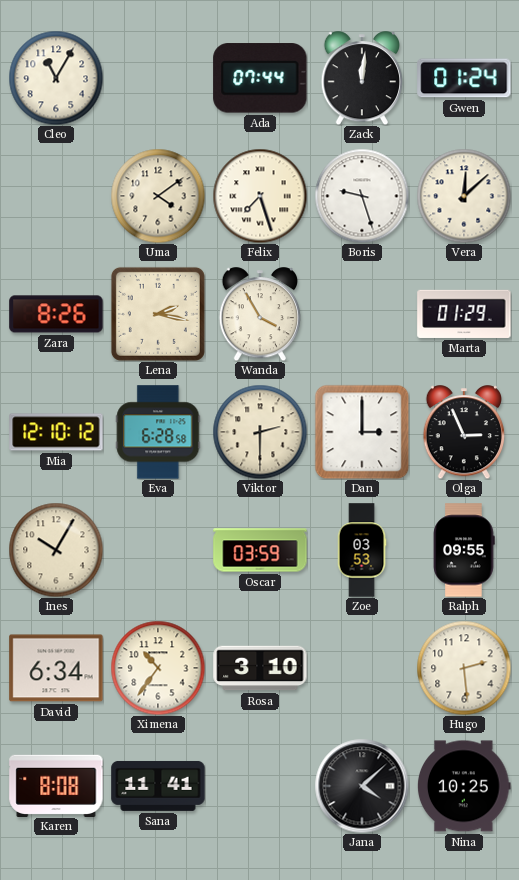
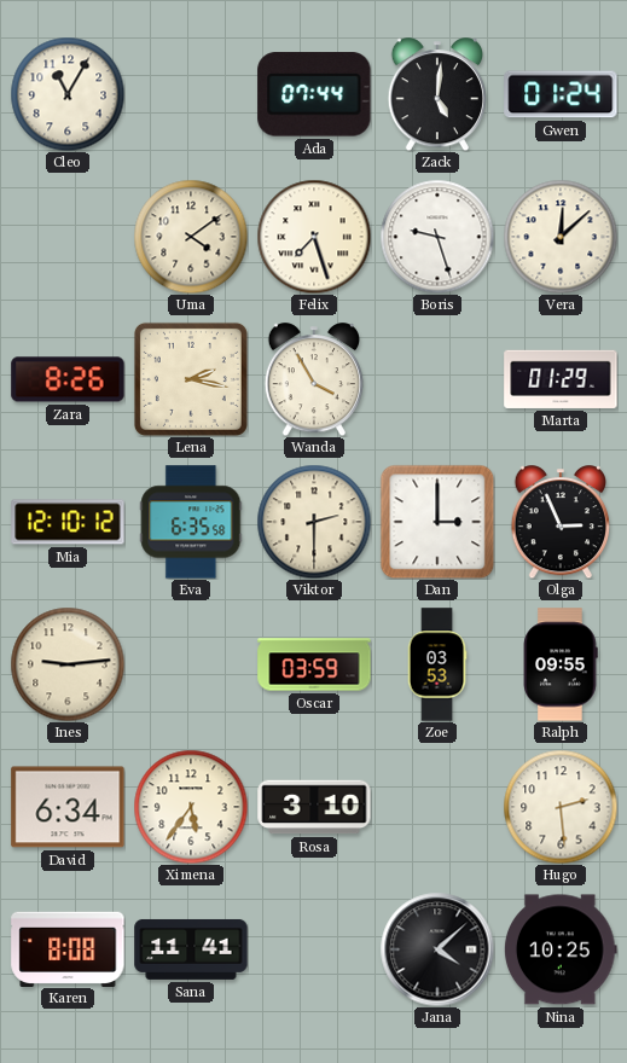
Zack: 12:01 -> 5:01 (436, 94)
Eva: 6:28 -> 6:35 (191, 522)
Ines: 10:05 -> 9:14 (68, 664)
Ximena: 10:36 -> 5:36 (191, 807)
